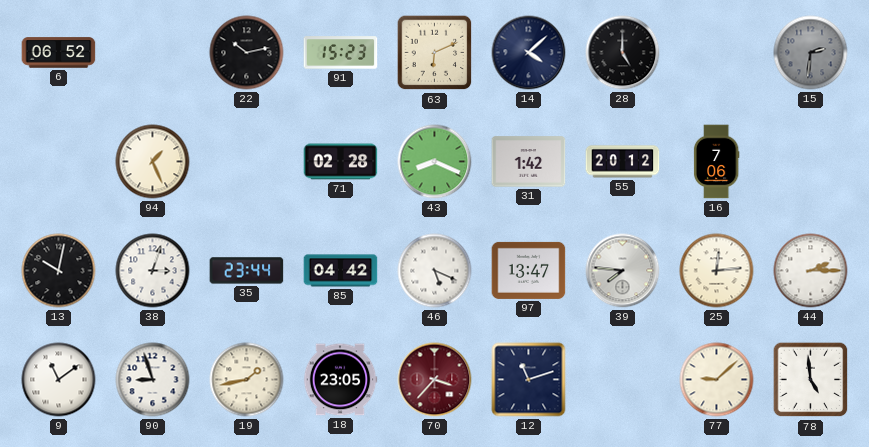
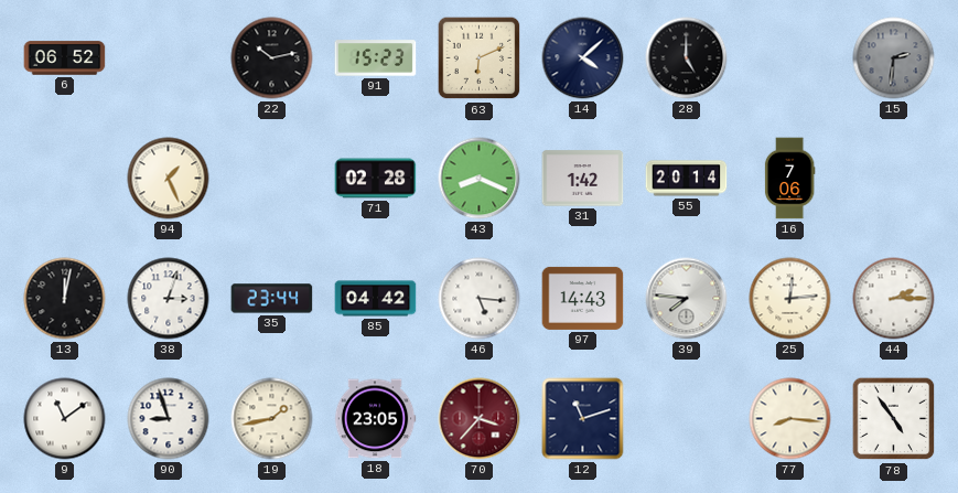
55: 20:12 -> 20:14 (687, 179)
13: 10:02 -> 12:02 (65, 299)
46: 5:19 -> 5:16 (480, 299)
97: 13:47 -> 14:43 (583, 298)
77: 9:08 -> 8:16 (790, 419)
78: 4:59 -> 4:54 (894, 419)
